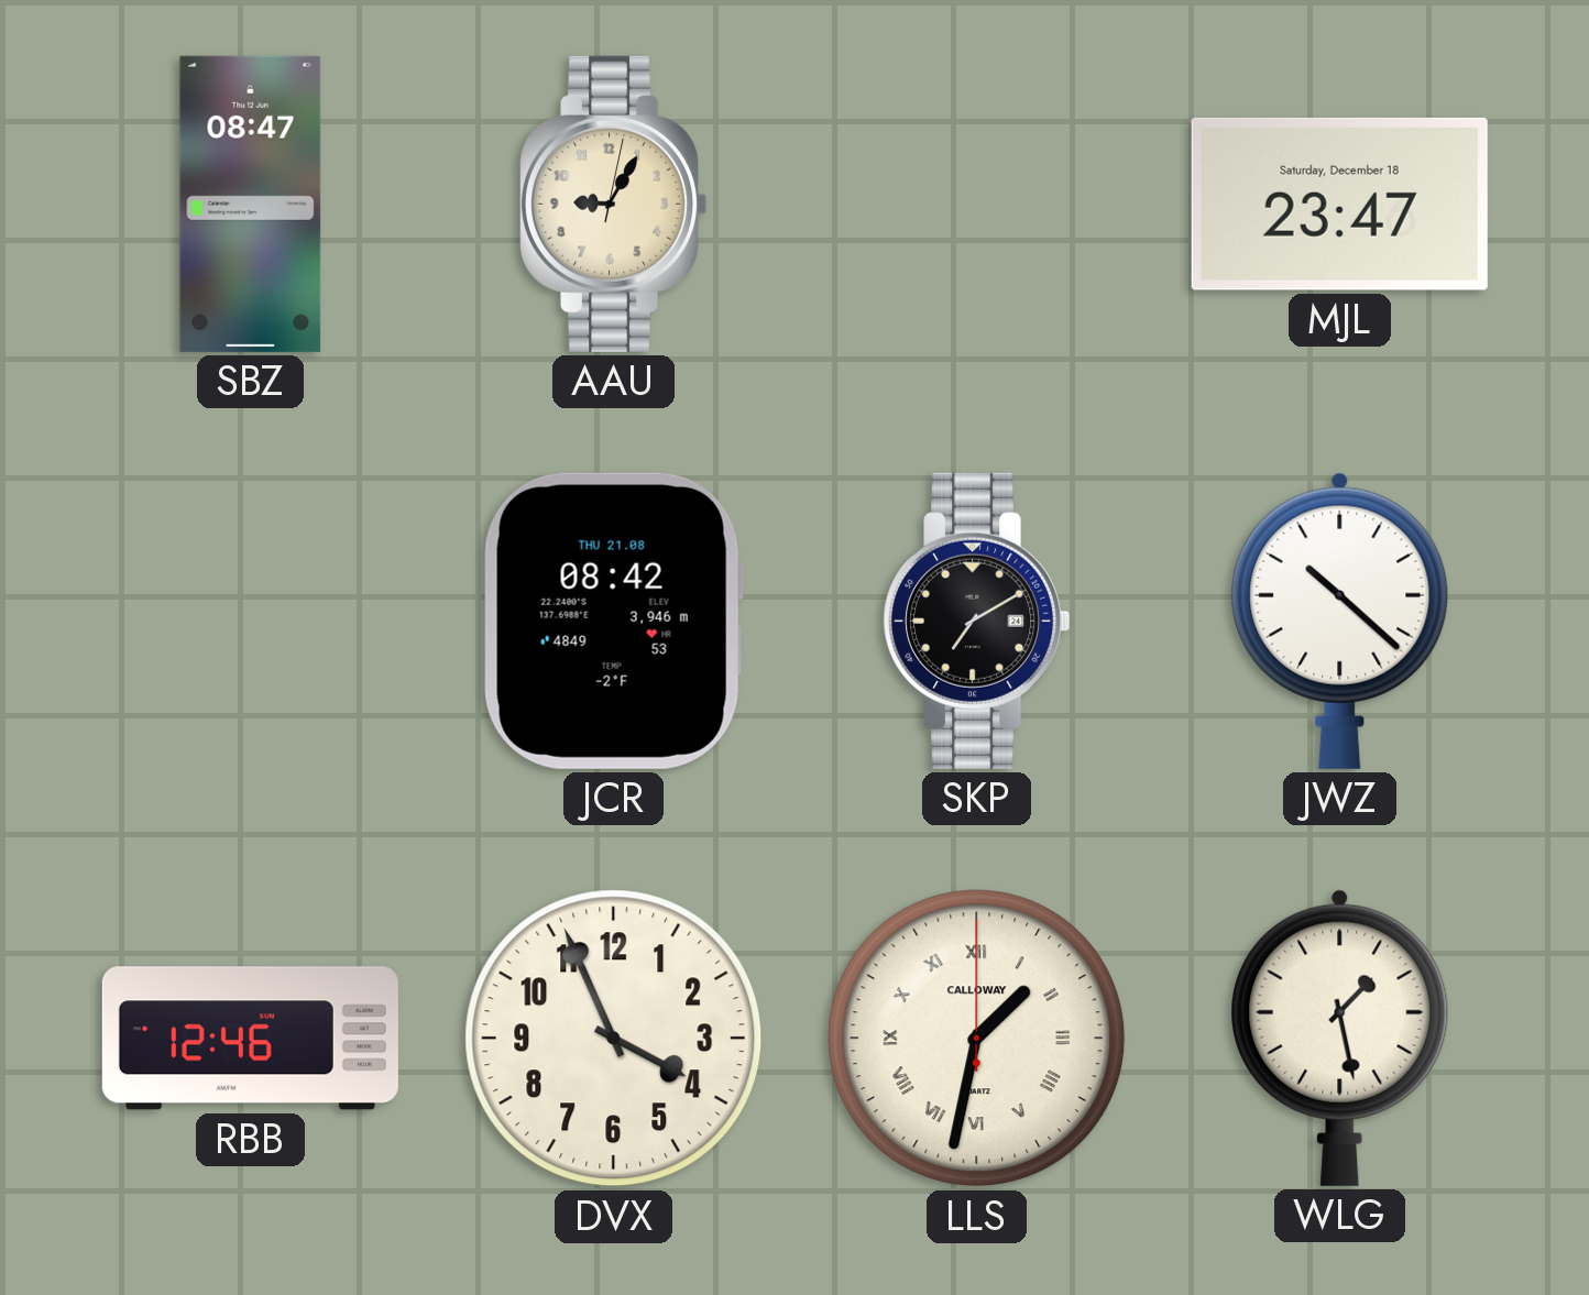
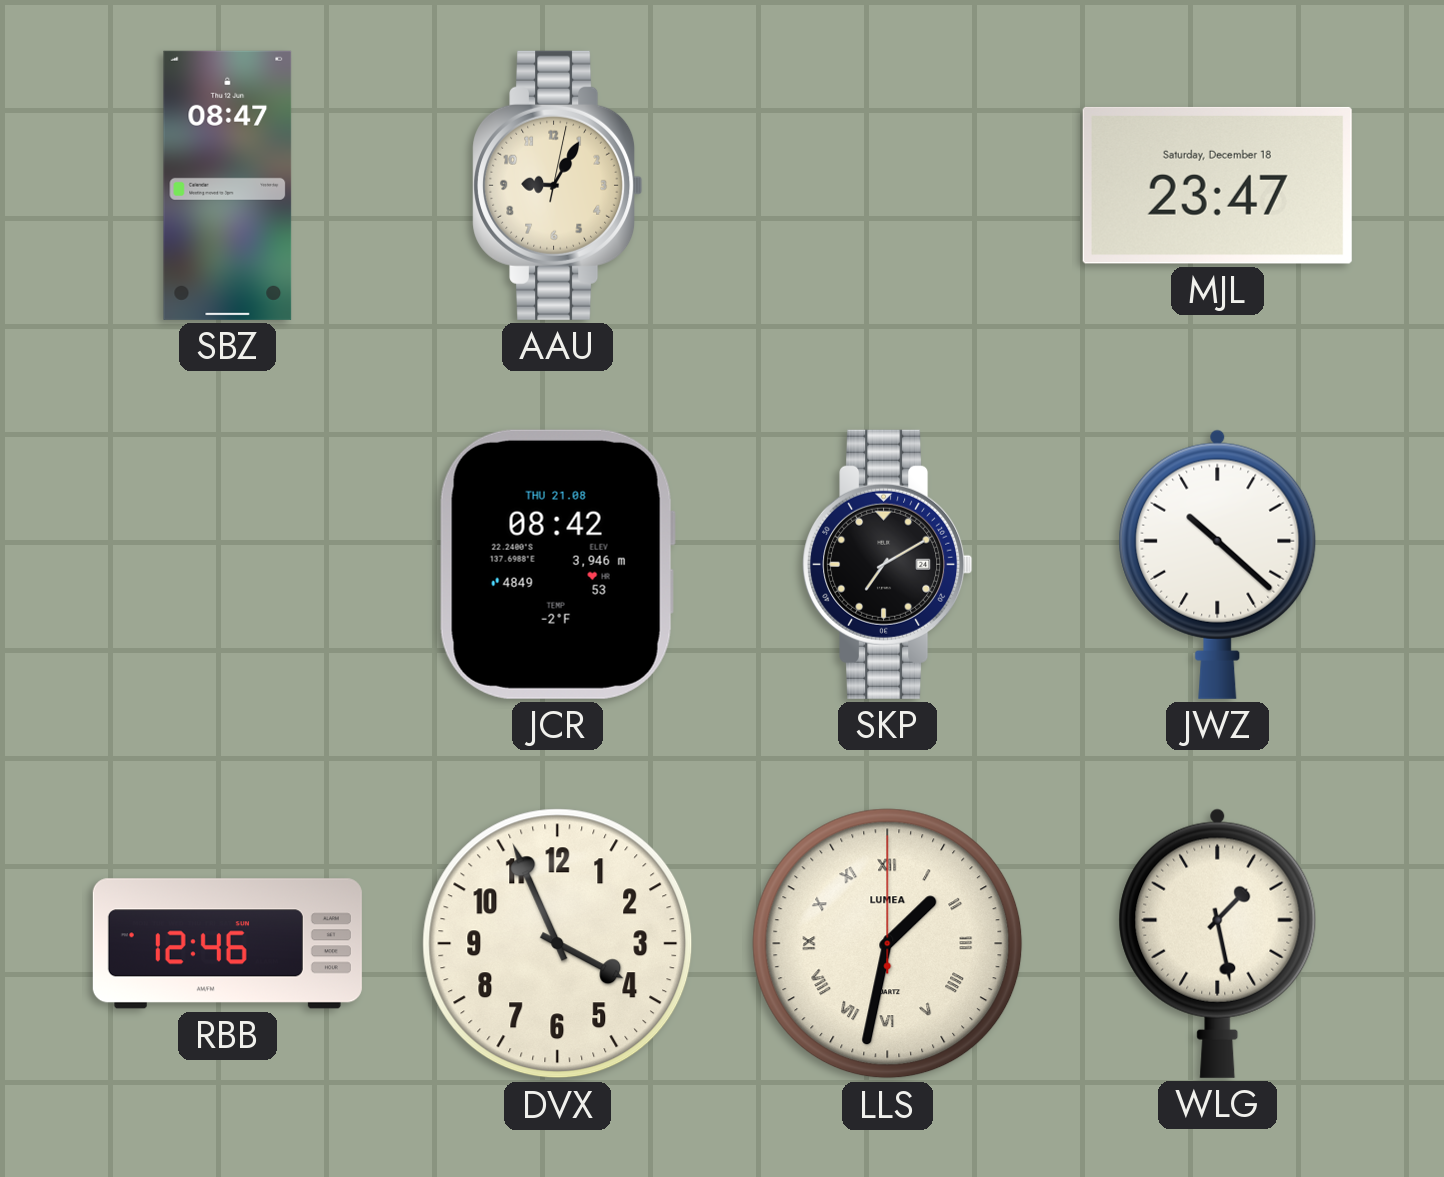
LLS brand: CALLOWAY -> LUMEA (888, 944)
